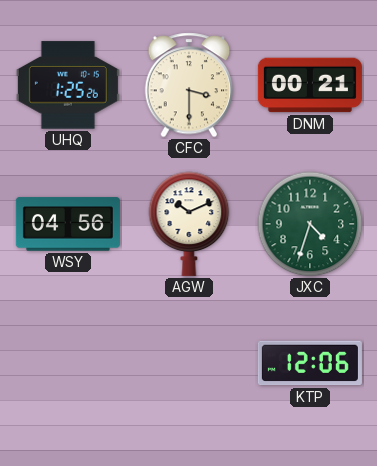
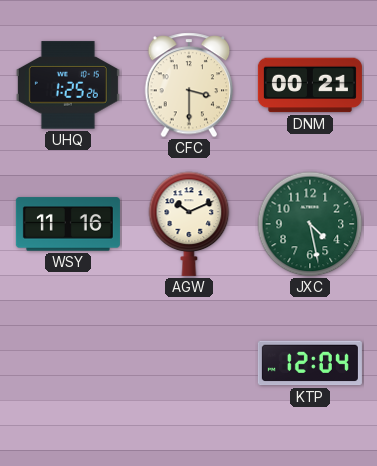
WSY: 04:56 -> 11:16 (68, 224)
JXC: 4:33 -> 4:28 (310, 224)
KTP: 12:06 -> 12:04 (310, 363)
